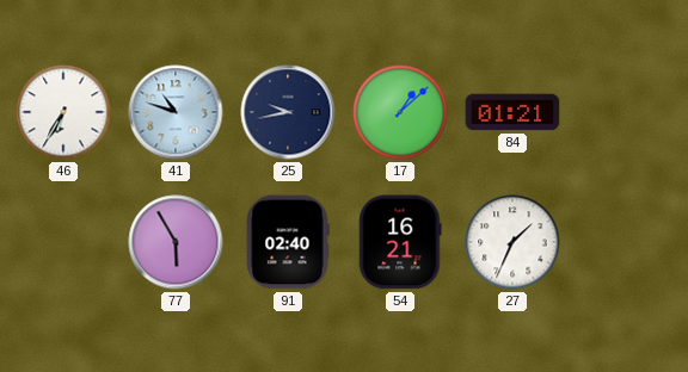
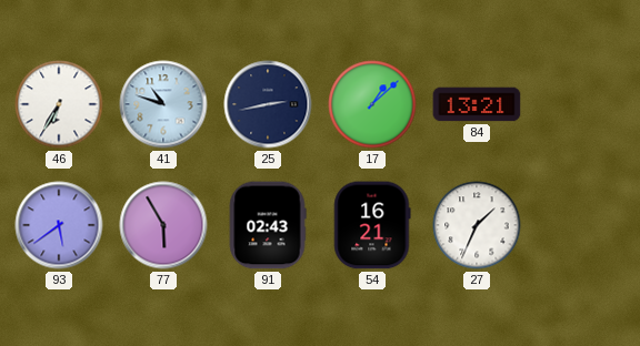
25: 9:43 -> 2:43 (268, 104)
84: 01:21 -> 13:21 (477, 104)
93: none -> 5:39 (59, 225)
91: 02:40 -> 02:43 (268, 225)
